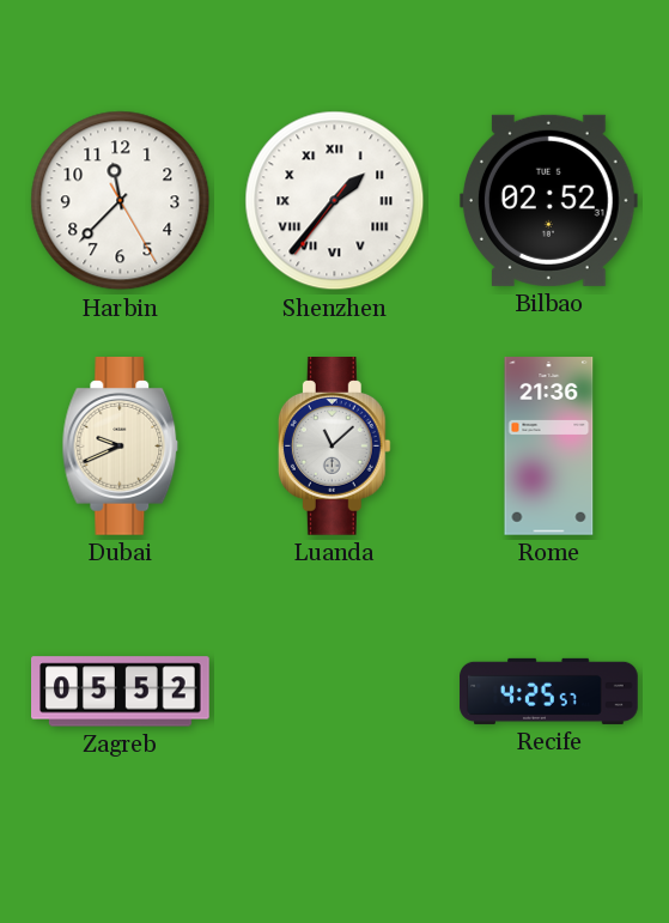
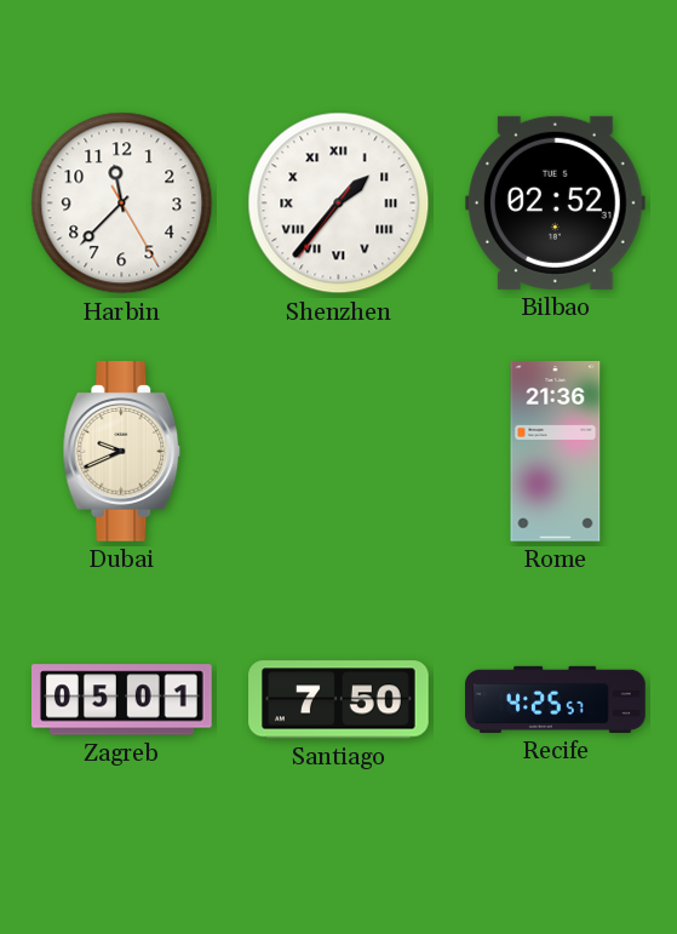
Luanda: 11:08 -> none (334, 447)
Zagreb: 05:52 -> 05:01 (122, 700)
Santiago: none -> 7:50 (339, 700)
